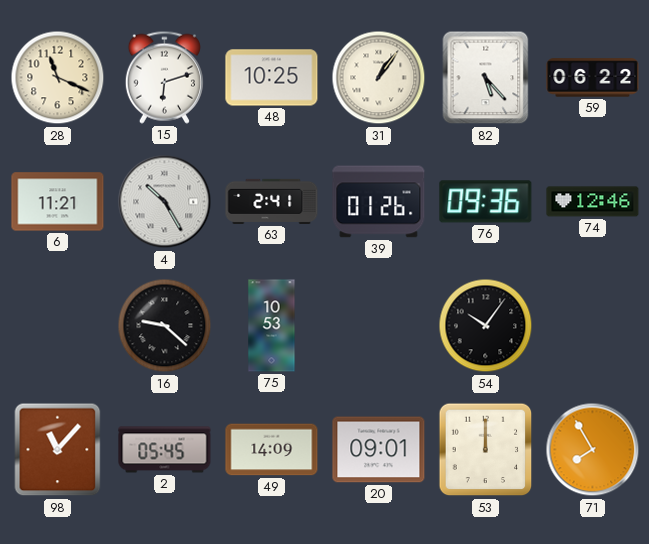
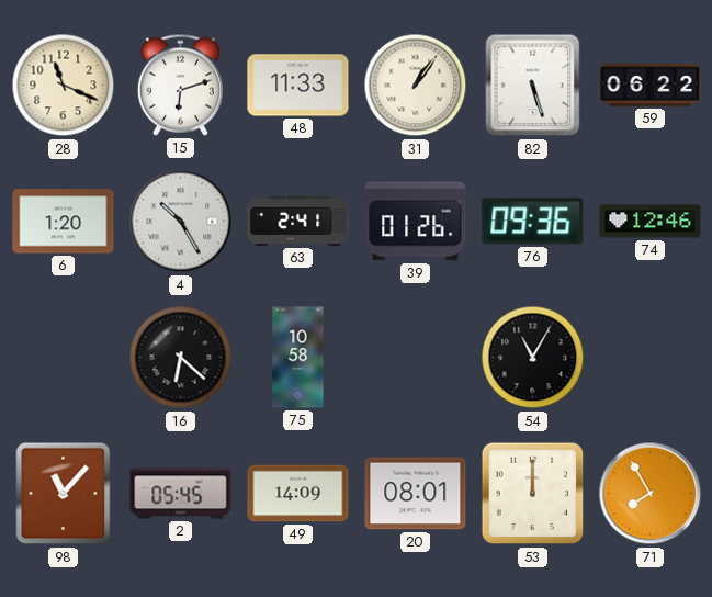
48: 10:25 -> 11:33 (298, 86)
82: 5:23 -> 5:27 (533, 86)
6: 11:21 -> 1:20 (64, 222)
16: 9:22 -> 6:22 (181, 358)
75: 10:53 -> 10:58 (298, 358)
54: 10:06 -> 11:05 (533, 358)
20: 09:01 -> 08:01 (416, 494)
